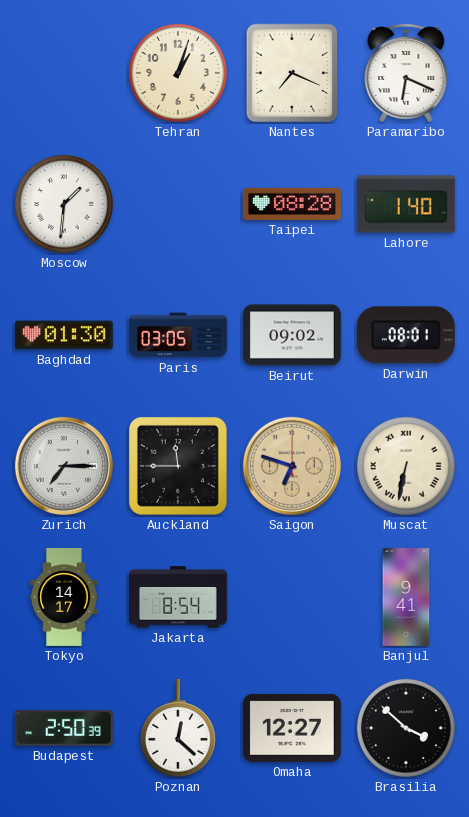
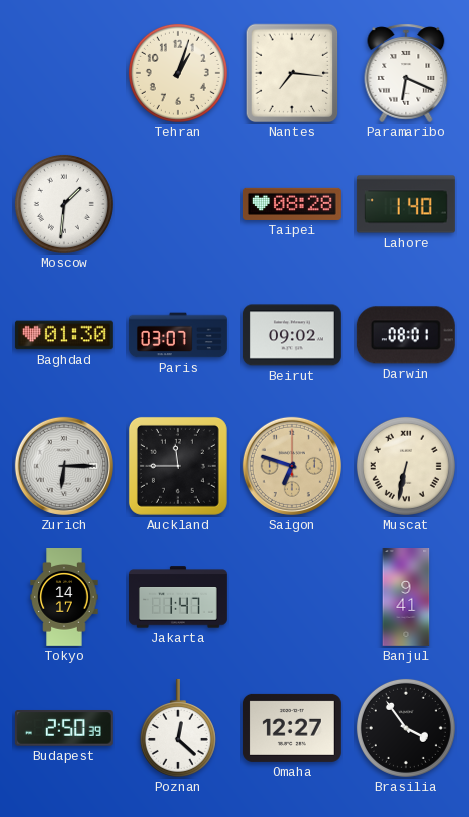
Nantes: 7:19 -> 7:16 (292, 73)
Paris: 03:05 -> 03:07 (178, 335)
Zurich: 7:15 -> 6:15 (64, 466)
Jakarta: 8:54 -> 1:47 (179, 597)
Brasilia: 3:52 -> 3:54 (406, 728)
